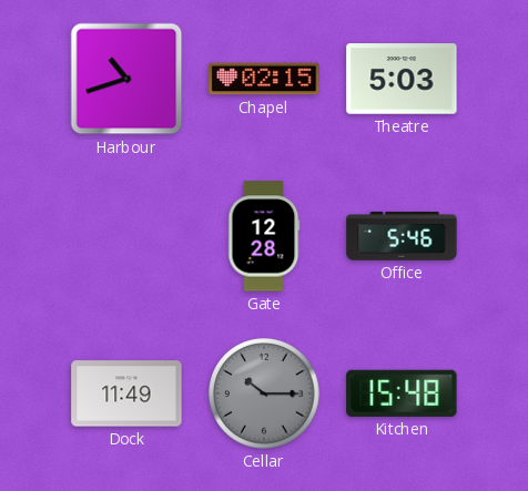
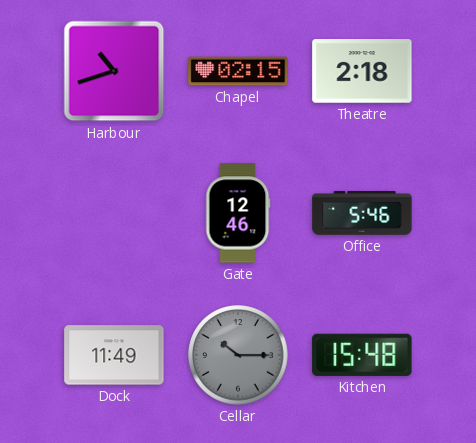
Theatre: 5:03 -> 2:18 (362, 71)
Gate: 12:28 -> 12:46 (238, 213)
